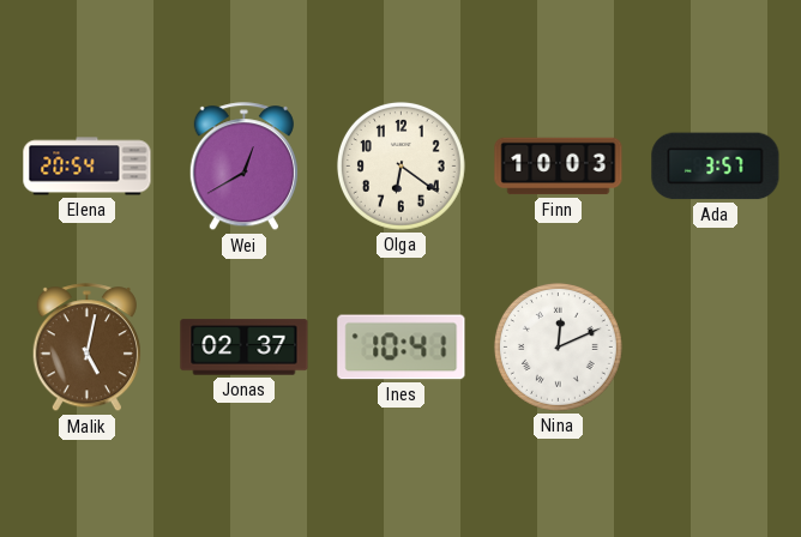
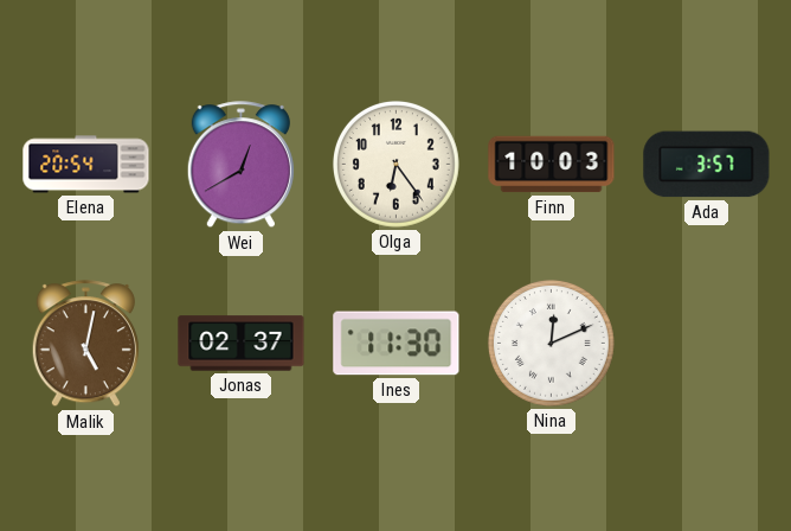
Olga: 6:21 -> 6:24 (395, 164)
Ines: 10:41 -> 11:30 (397, 344)
